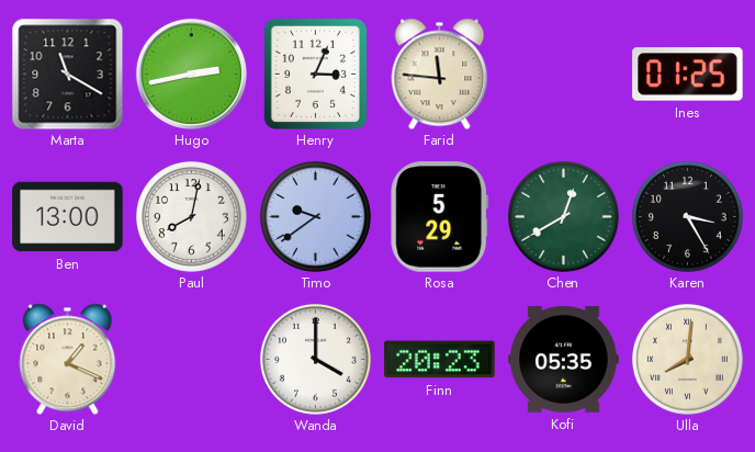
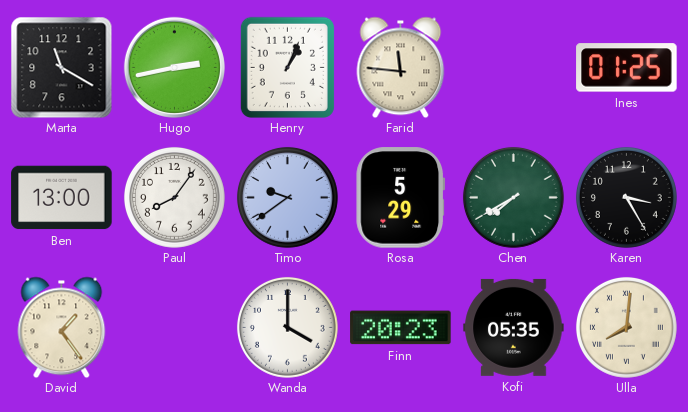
Henry: 3:04 -> 1:04 (287, 67)
Paul: 8:02 -> 8:06 (174, 197)
Chen: 12:40 -> 7:40 (513, 197)
David: 1:19 -> 1:24 (62, 327)
